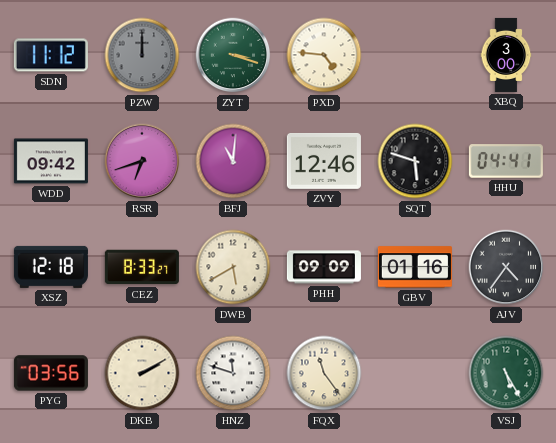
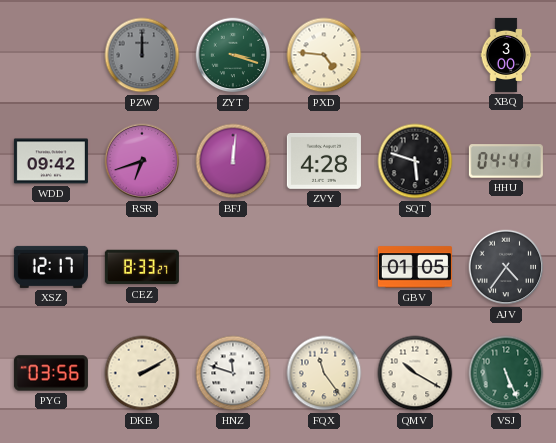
SDN: 11:12 -> none (51, 55)
BFJ: 11:01 -> 12:01 (233, 161)
ZVY: 12:46 -> 4:28 (324, 161)
XSZ: 12:18 -> 12:17 (51, 267)
DWB: 5:40 -> none (233, 267)
PHH: 09:09 -> none (324, 267)
GBV: 01:16 -> 01:05 (415, 267)
QMV: none -> 10:20 (415, 373)
VSJ: 5:25 -> 5:26 (506, 373)
